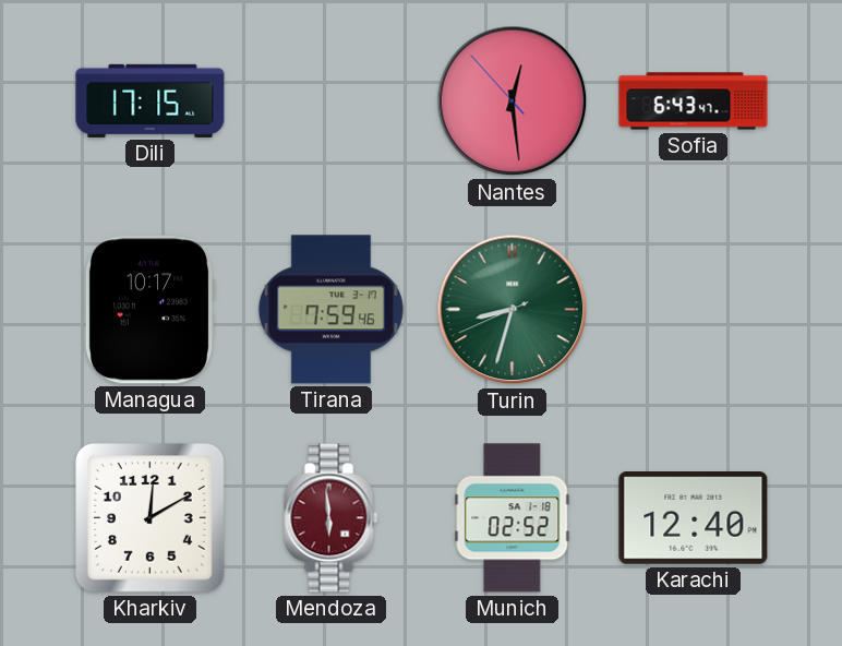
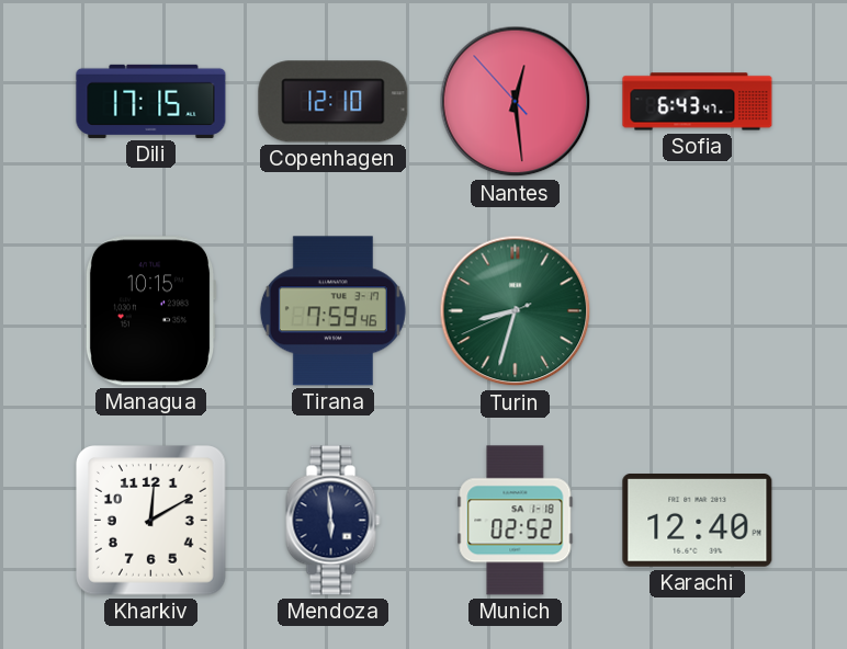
Copenhagen: none -> 12:10 (334, 102)
Managua: 10:17 -> 10:15 (150, 311)
Mendoza dial: burgundy -> navy (334, 521)
